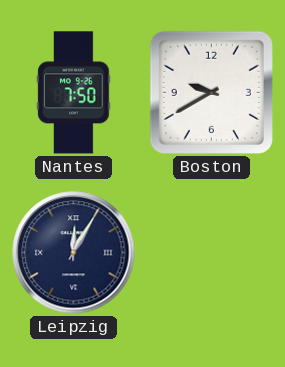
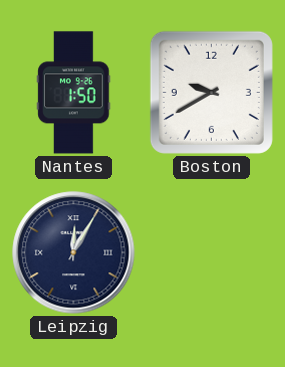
Nantes: 7:50 -> 1:50 (74, 93)
